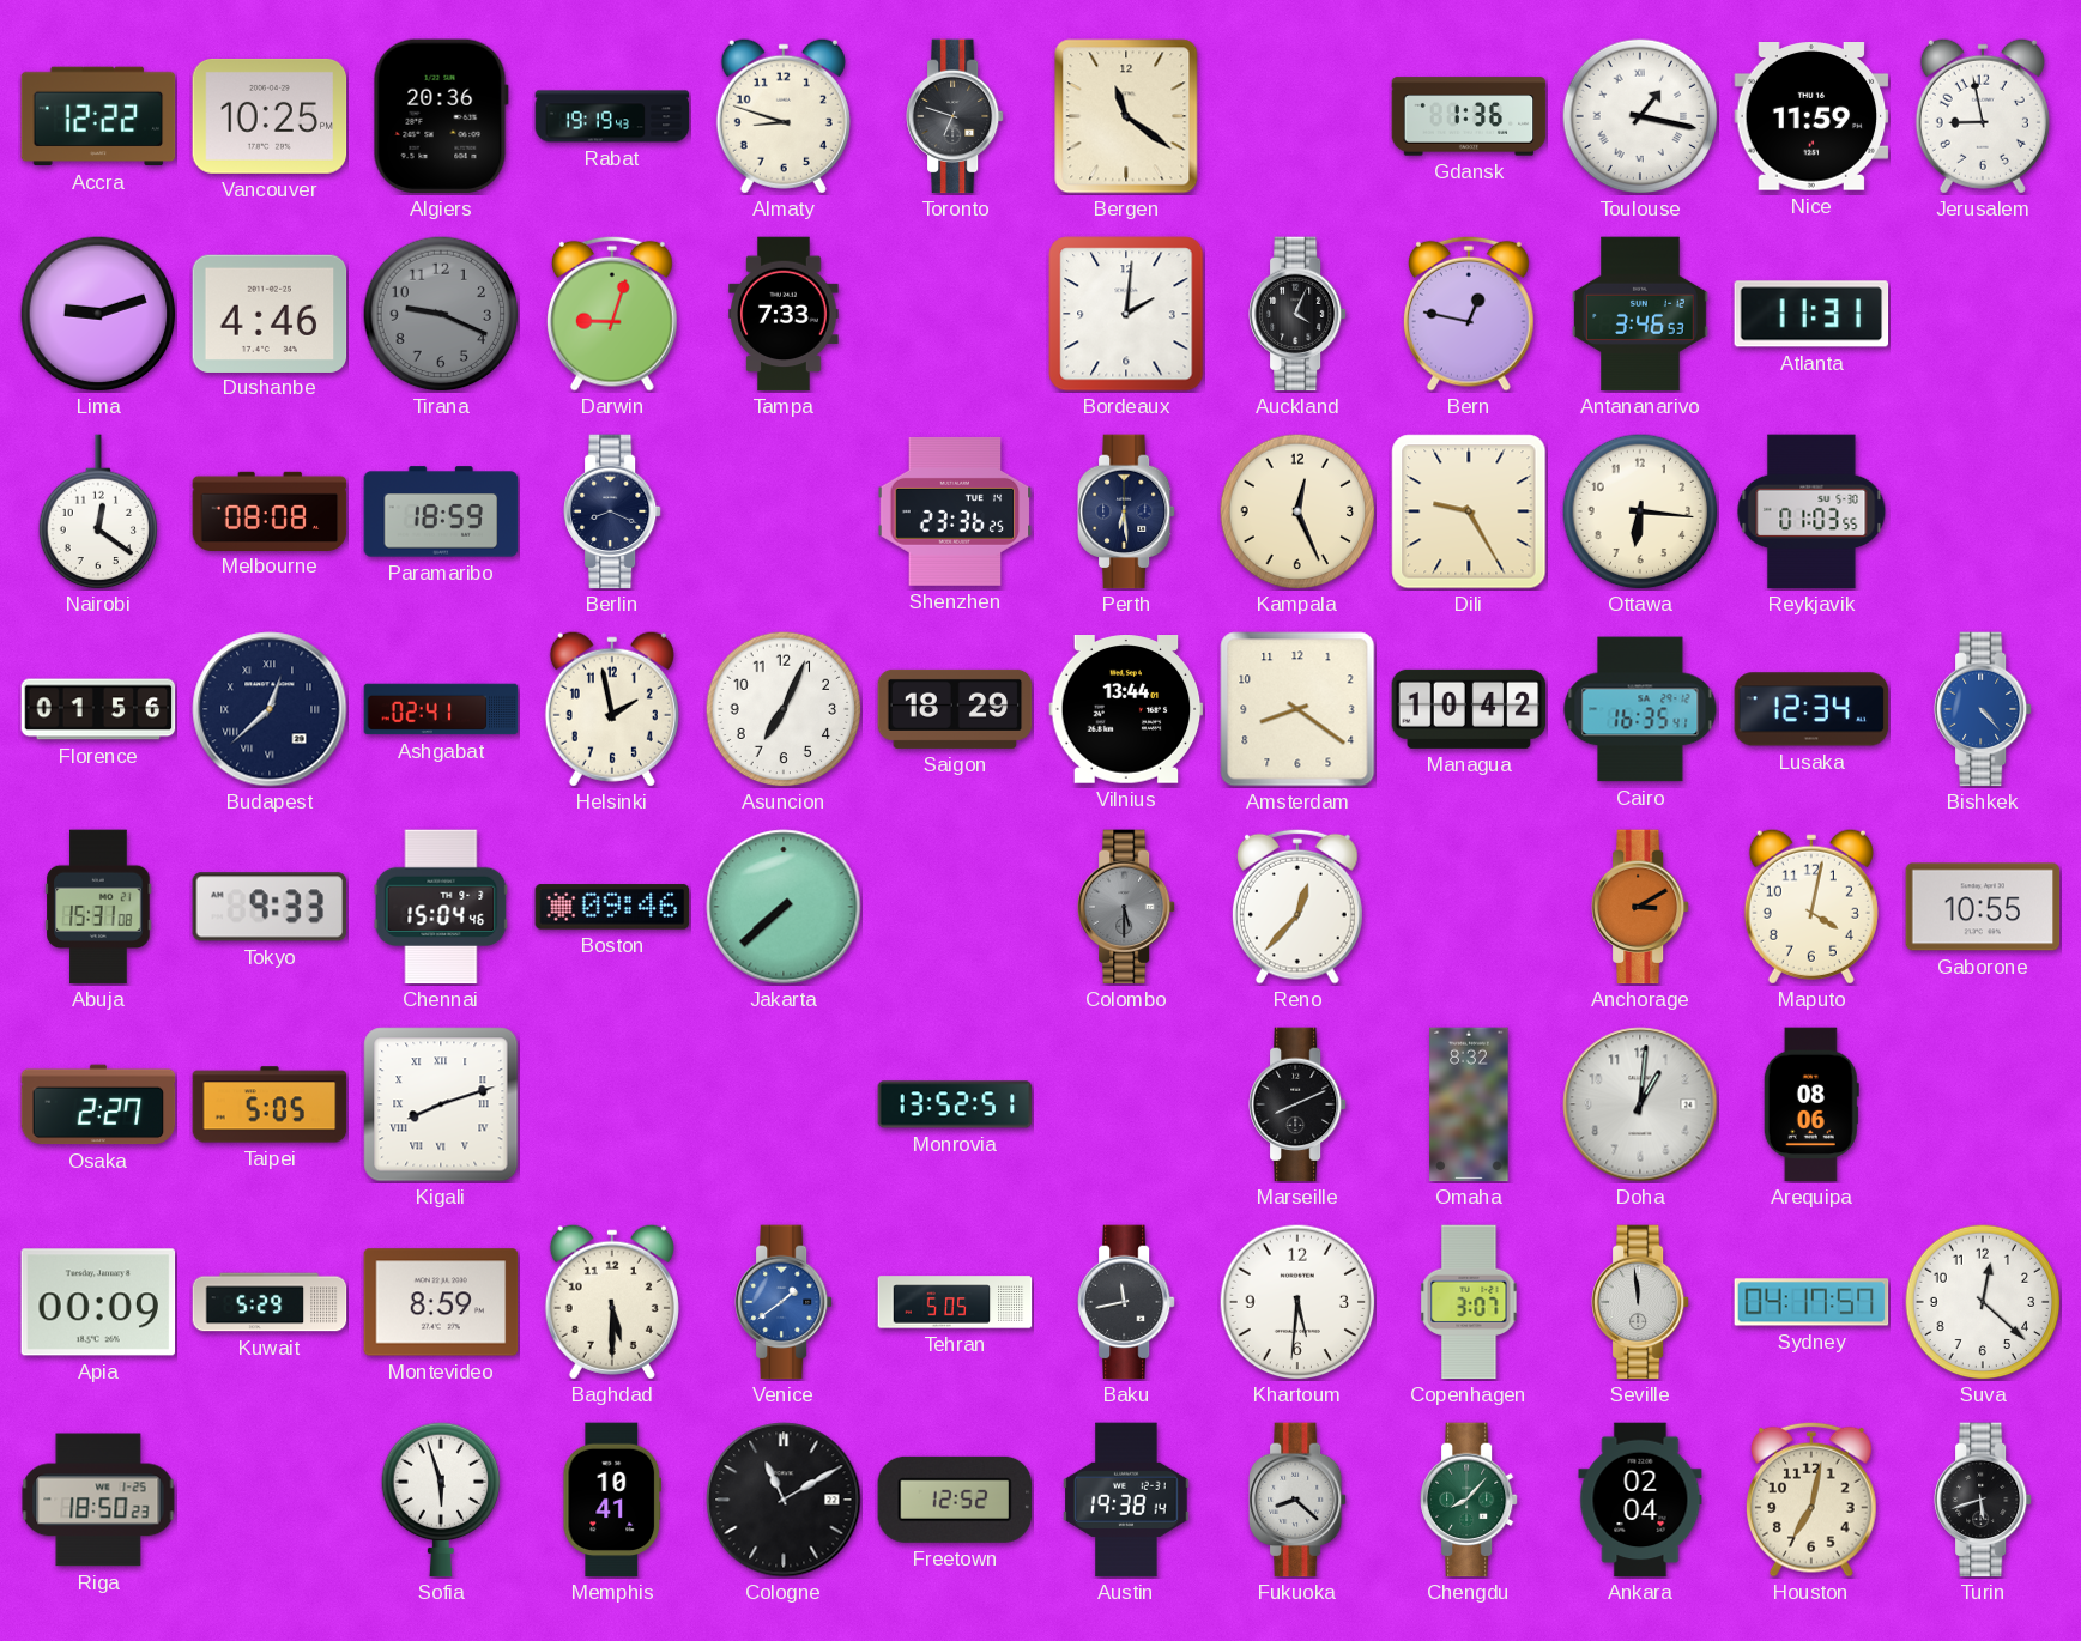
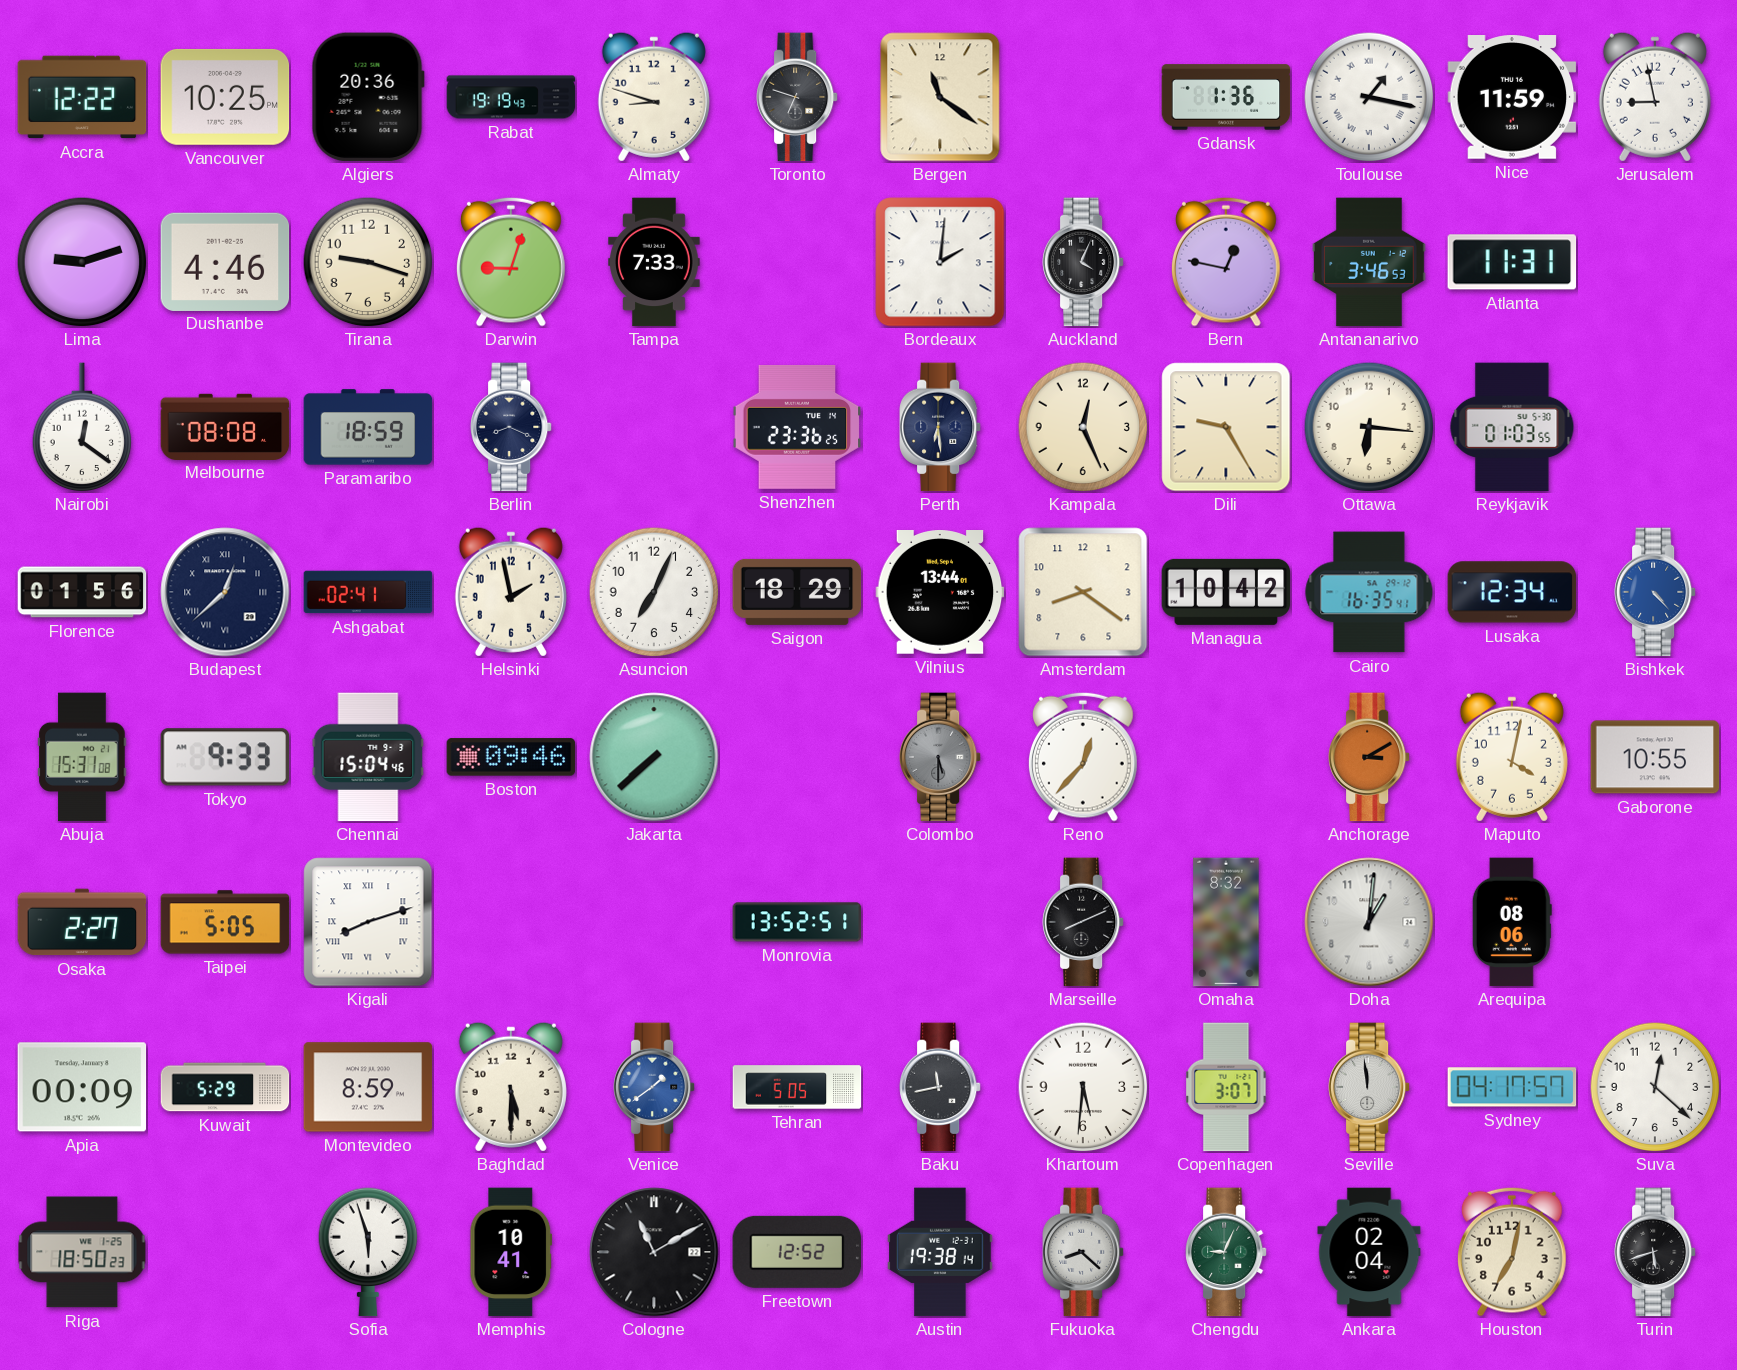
Tirana: 9:19 -> 9:18 (368, 262)
Tirana dial: grey -> cream (368, 262)
Chengdu: 8:07 -> 9:04 (1226, 1252)
